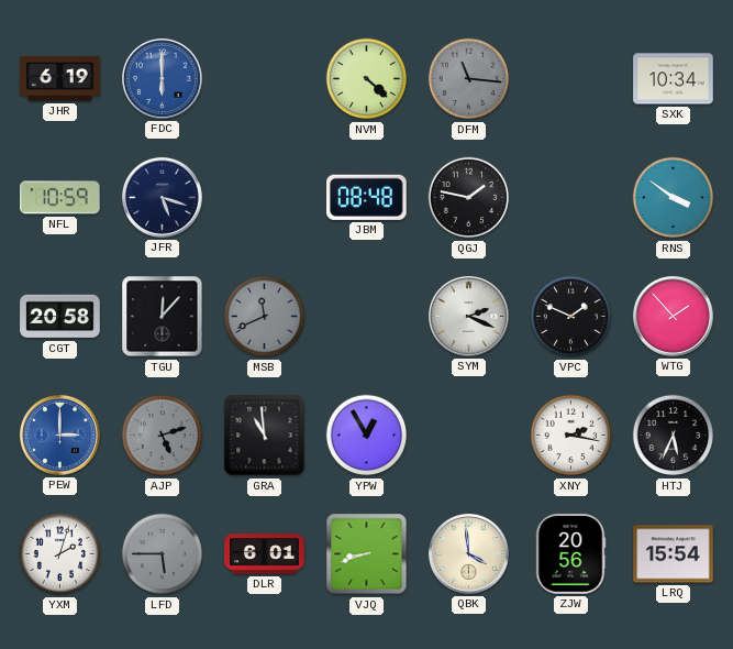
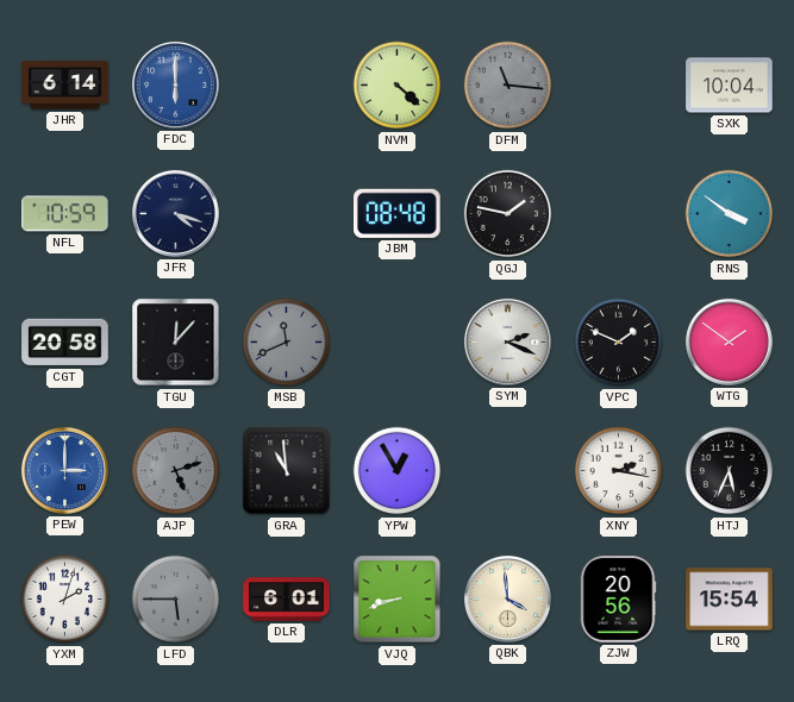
JHR: 6:19 -> 6:14 (65, 86)
SXK: 10:34 -> 10:04 (730, 86)
JFR: 5:18 -> 4:18 (175, 213)
WTG: 1:53 -> 1:51 (729, 341)
